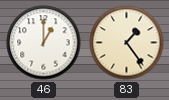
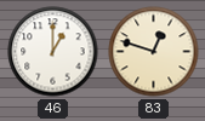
83: 1:24 -> 12:48 (154, 52)
